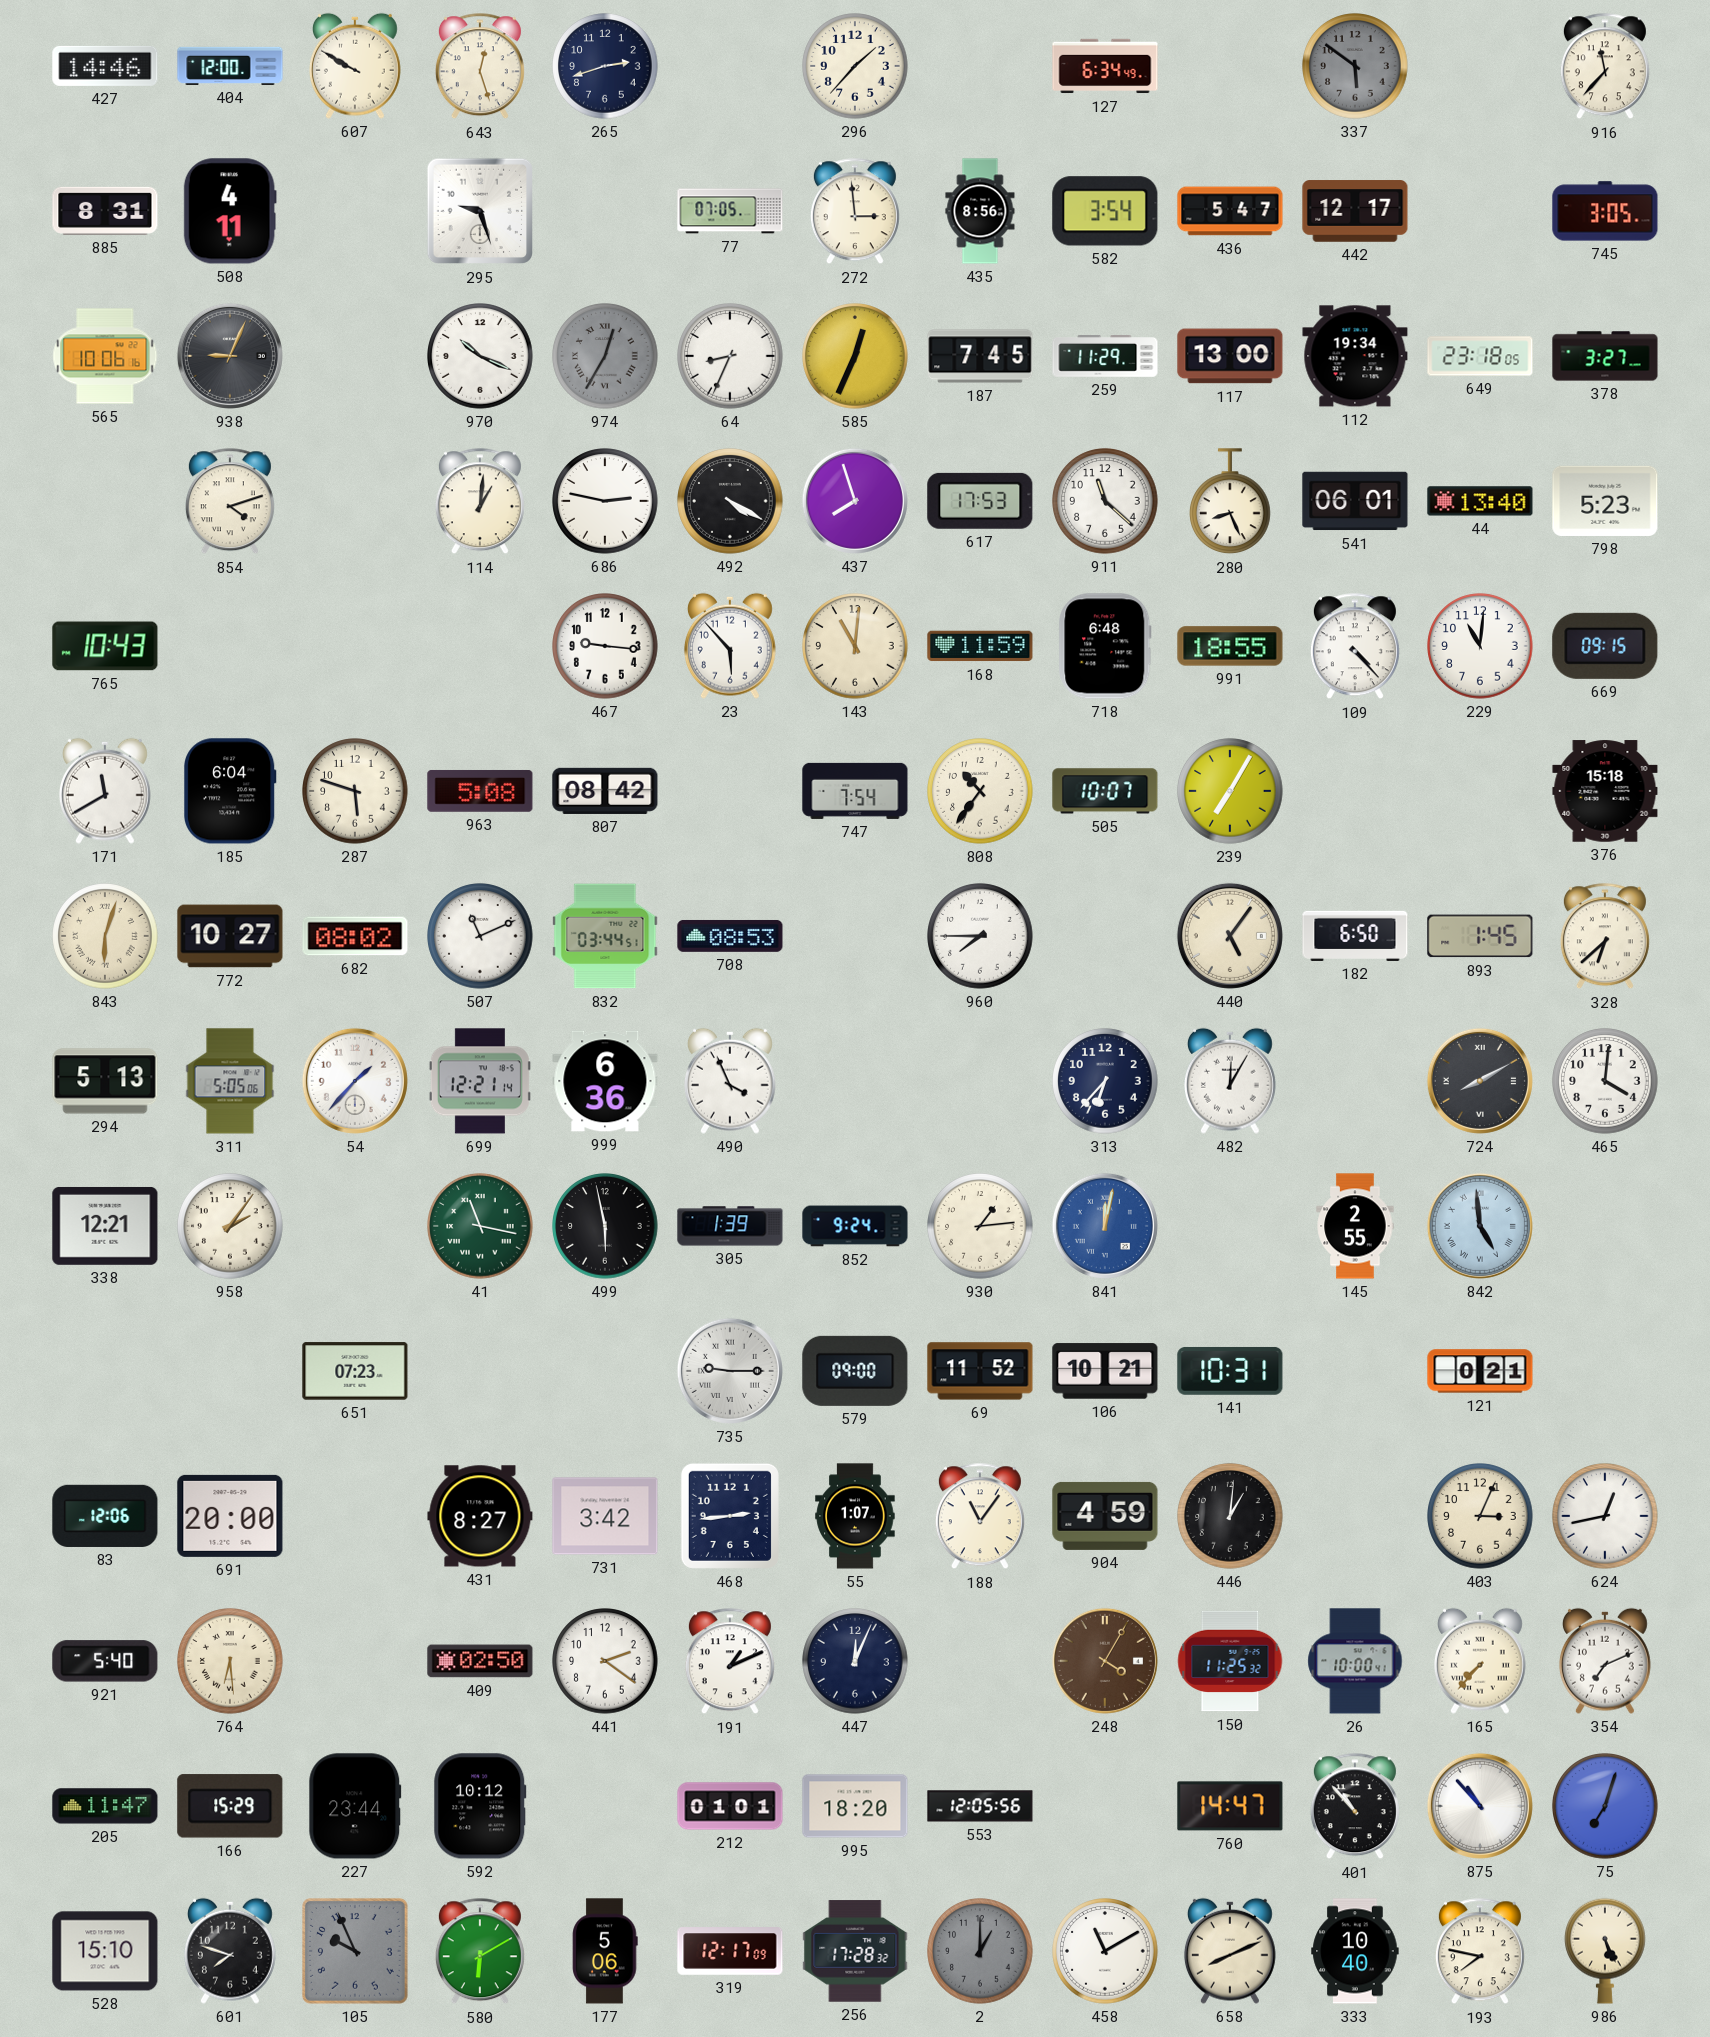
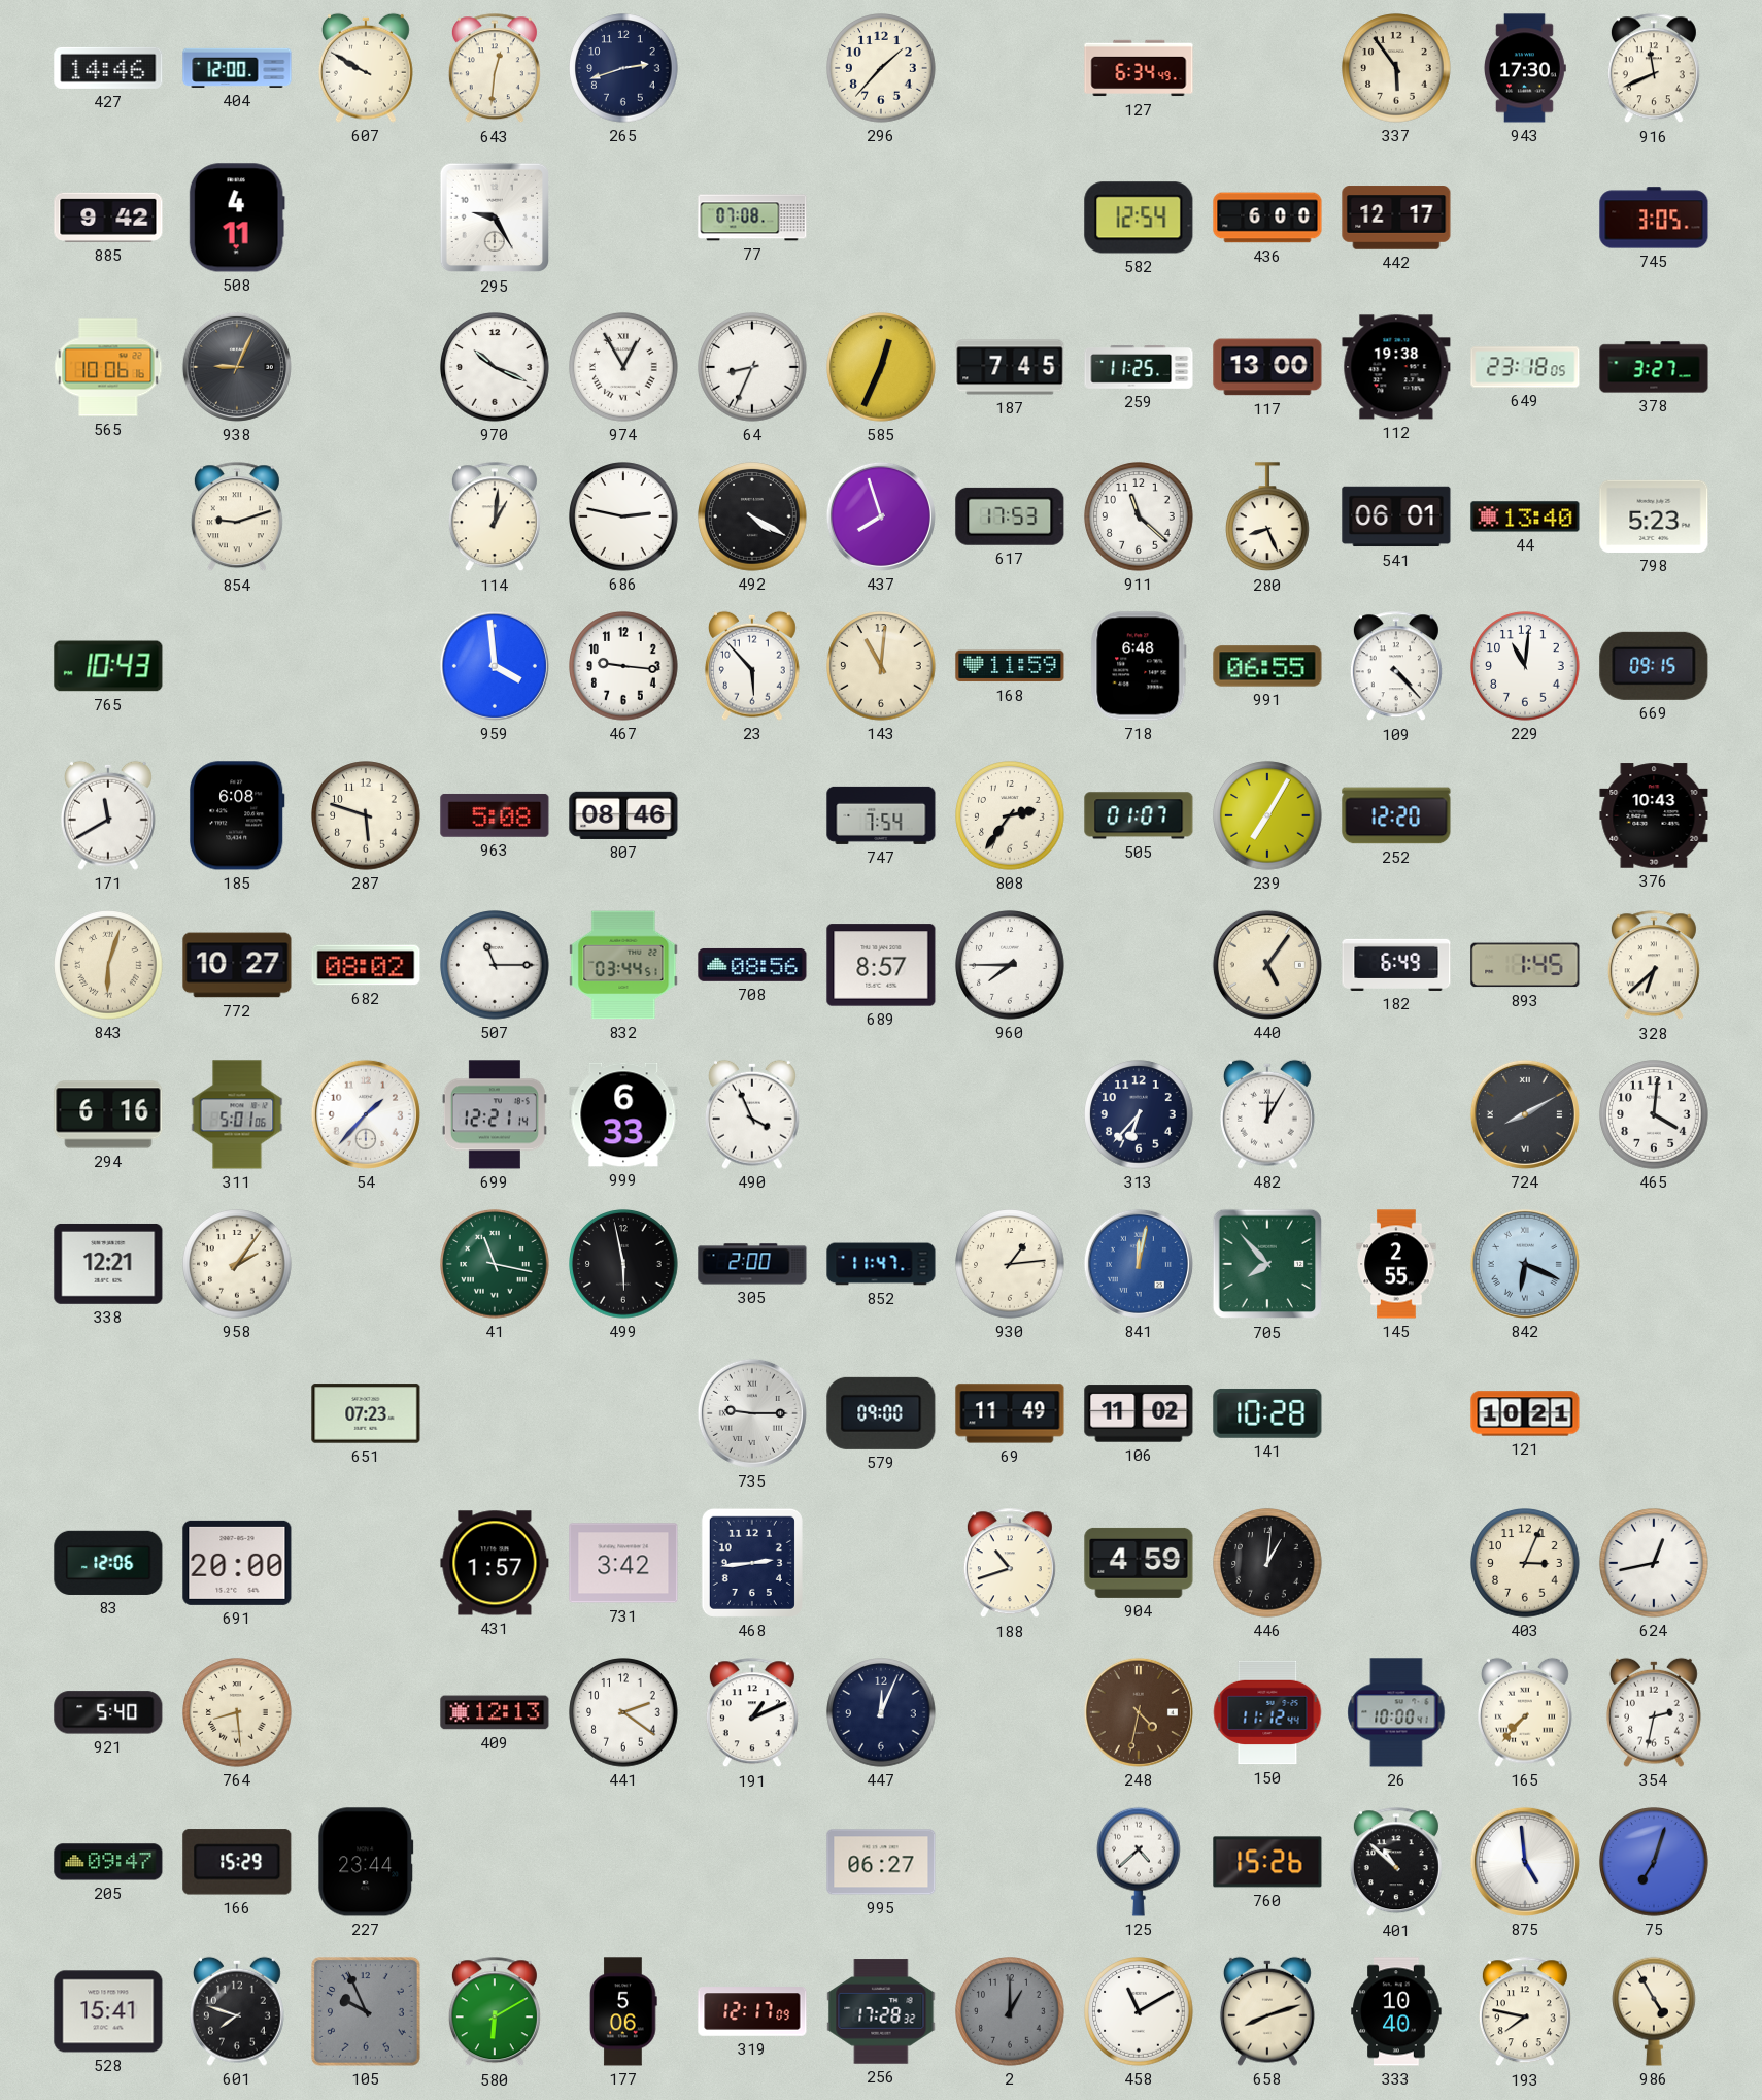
643: 12:27 -> 12:31 (495, 69)
337: 5:51 -> 5:54 (1396, 68)
337 dial: grey -> cream (1396, 68)
943: none -> 17:30 (1525, 68)
916: 11:37 -> 11:41 (1654, 69)
885: 8:31 -> 9:42 (108, 218)
295: 9:27 -> 9:25 (495, 218)
77: 07:05 -> 07:08 (752, 218)
272: 2:59 -> none (855, 212)
435: 8:56 -> none (980, 211)
582: 3:54 -> 12:54 (1139, 218)
436: 5:47 -> 6:00 (1267, 218)
974: 12:35 -> 12:55 (623, 367)
974 dial: grey -> white (623, 367)
259: 11:29 -> 11:25 (1139, 368)
112: 19:34 -> 19:38 (1396, 367)
854: 4:12 -> 9:12 (237, 518)
959: none -> 3:59 (495, 666)
991: 18:55 -> 06:55 (1267, 666)
185: 6:04 -> 6:08 (238, 815)
807: 08:42 -> 08:46 (623, 815)
808: 10:36 -> 2:36 (1010, 815)
505: 10:07 -> 01:07 (1139, 815)
252: none -> 12:20 (1396, 815)
376: 15:18 -> 10:43 (1654, 815)
507: 11:11 -> 11:15 (495, 965)
708: 08:53 -> 08:56 (752, 965)
689: none -> 8:57 (881, 965)
182: 6:50 -> 6:49 (1396, 965)
294: 5:13 -> 6:16 (108, 1114)
311: 5:05 -> 5:01 (237, 1114)
999: 6:36 -> 6:33 (623, 1114)
305: 1:39 -> 2:00 (752, 1264)
852: 9:24 -> 11:47 (881, 1264)
705: none -> 7:53 (1267, 1264)
842: 4:59 -> 6:19 (1525, 1264)
69: 11:52 -> 11:49 (1010, 1413)
106: 10:21 -> 11:02 (1139, 1413)
141: 10:31 -> 10:28 (1267, 1413)
121: 0:21 -> 10:21 (1525, 1413)
431: 8:27 -> 1:57 (495, 1563)
55: 1:07 -> none (855, 1516)
188: 11:06 -> 10:42 (1010, 1564)
764: 6:29 -> 8:29 (237, 1712)
409: 02:50 -> 12:13 (495, 1712)
248: 4:05 -> 4:32 (1139, 1712)
150: 11:25 -> 11:12 (1267, 1712)
354: 7:11 -> 2:32 (1654, 1712)
205: 11:47 -> 09:47 (108, 1862)
592: 10:12 -> none (480, 1806)
212: 01:01 -> none (730, 1806)
995: 18:20 -> 06:27 (881, 1862)
553: 12:05 -> none (980, 1806)
125: none -> 4:38 (1140, 1862)
760: 14:47 -> 15:26 (1267, 1862)
401: 10:53 -> 10:52 (1396, 1863)
875: 10:53 -> 4:59 (1525, 1862)
528: 15:10 -> 15:41 (108, 2011)
658: 8:11 -> 8:12 (1267, 2011)
986: 5:26 -> 4:55 (1655, 2011)
